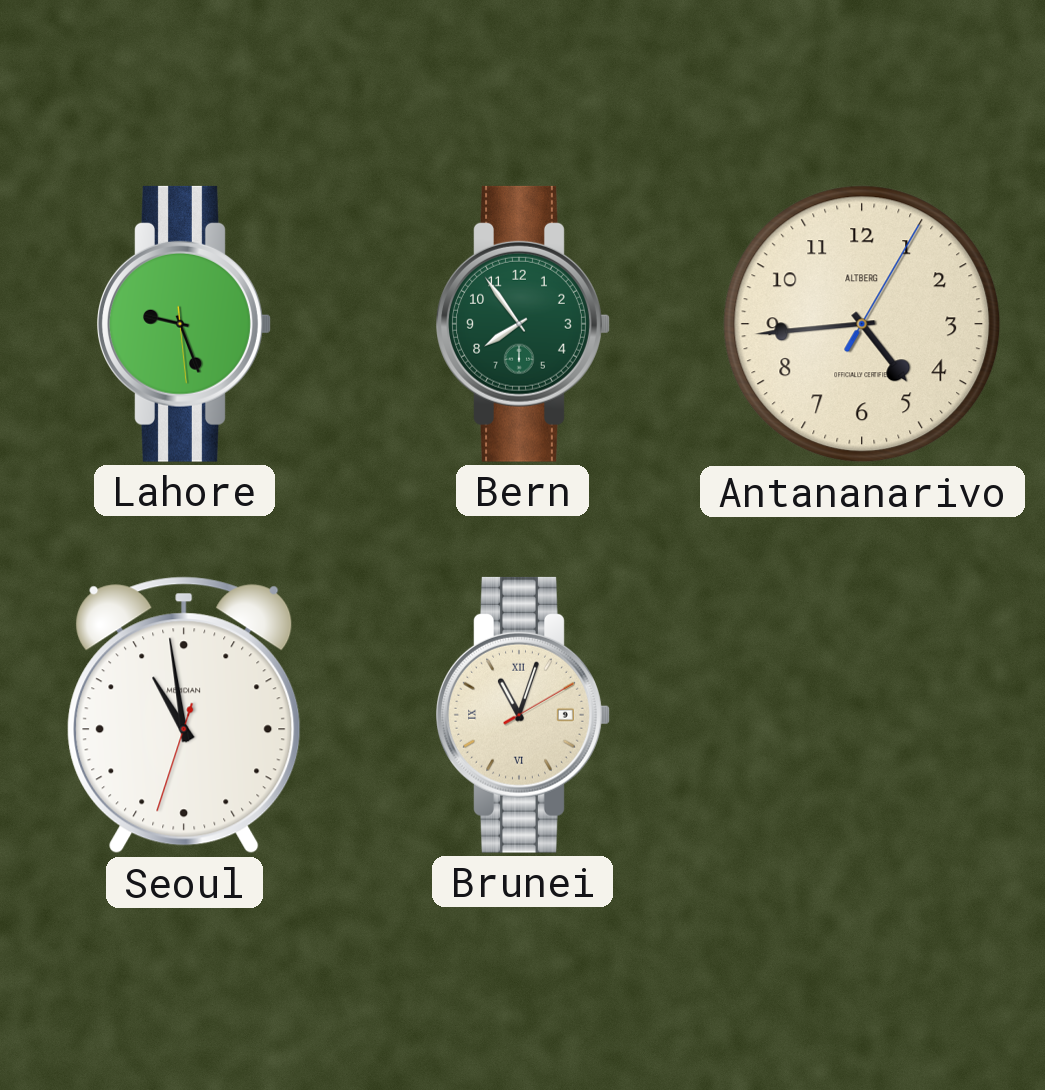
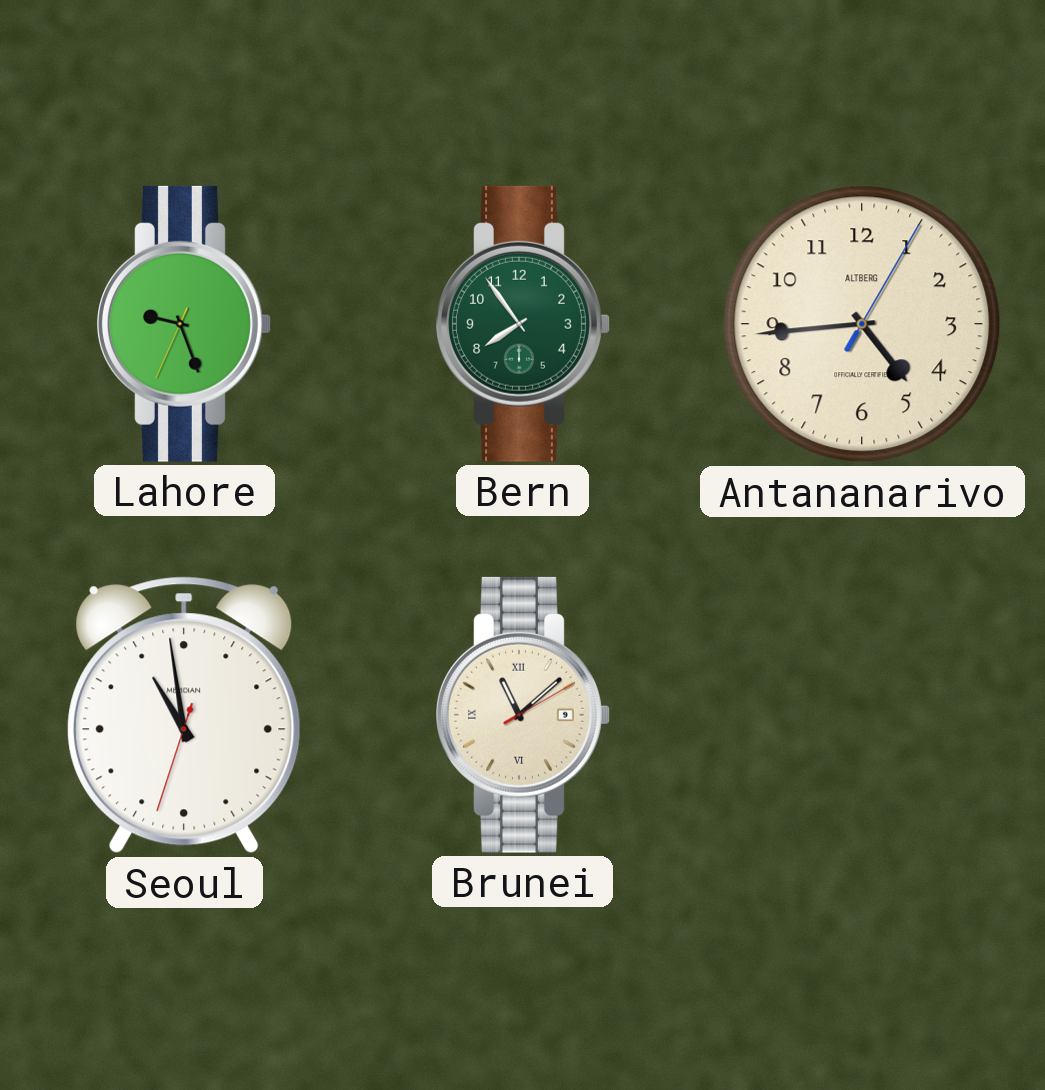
Lahore: 9:26:29 -> 9:26:34 (184, 324)
Brunei: 11:03 -> 11:08 (523, 715)
